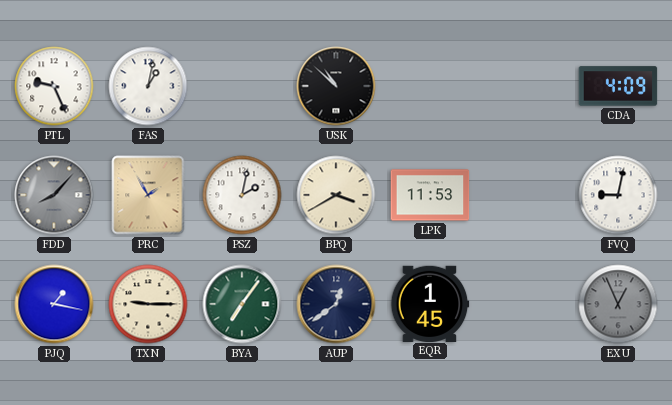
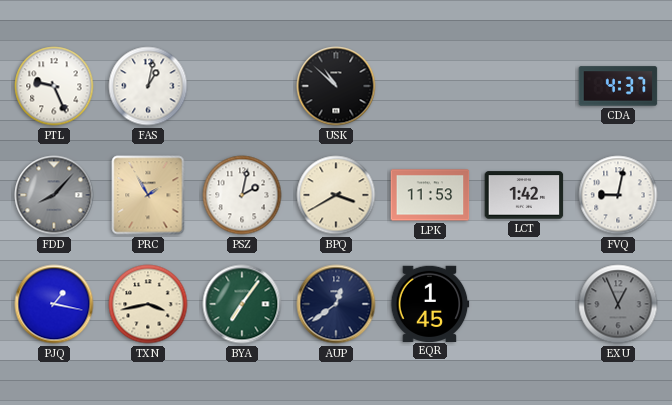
CDA: 4:09 -> 4:37 (618, 86)
LCT: none -> 1:42 (524, 195)
TXN: 9:15 -> 3:43 (148, 304)
